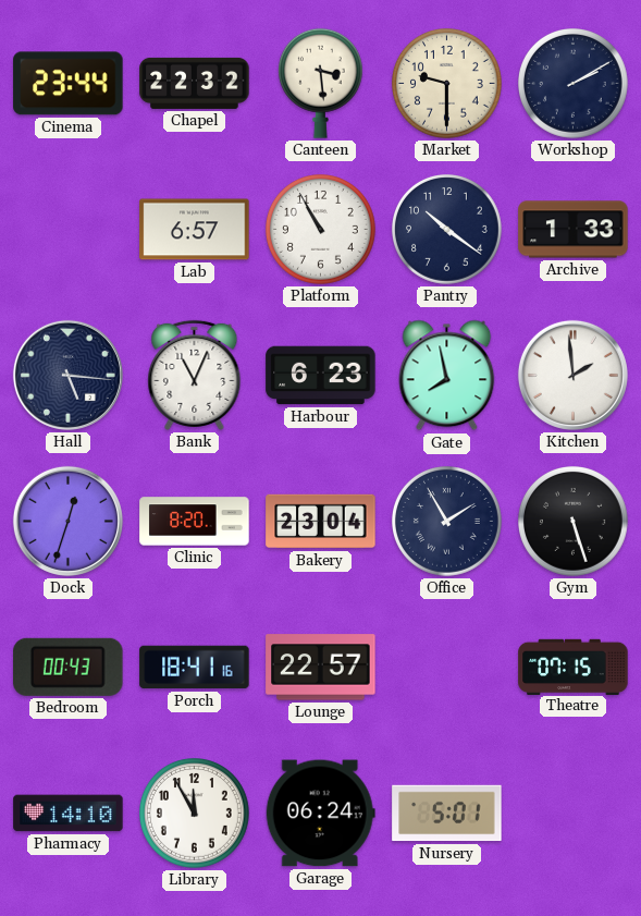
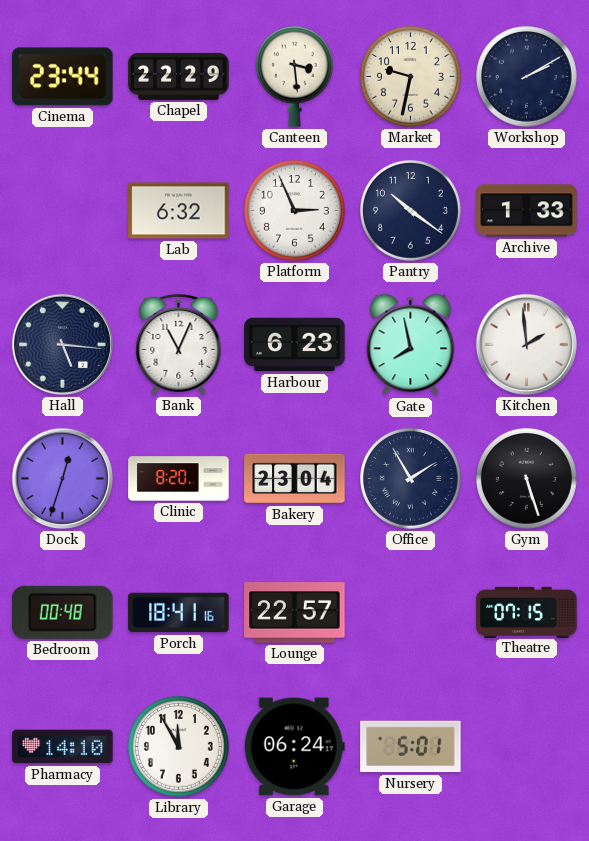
Chapel: 22:32 -> 22:29 (179, 76)
Market: 9:30 -> 9:32 (411, 77)
Lab: 6:57 -> 6:32 (179, 211)
Platform: 10:55 -> 2:56 (295, 211)
Bedroom: 00:43 -> 00:48 (63, 612)
